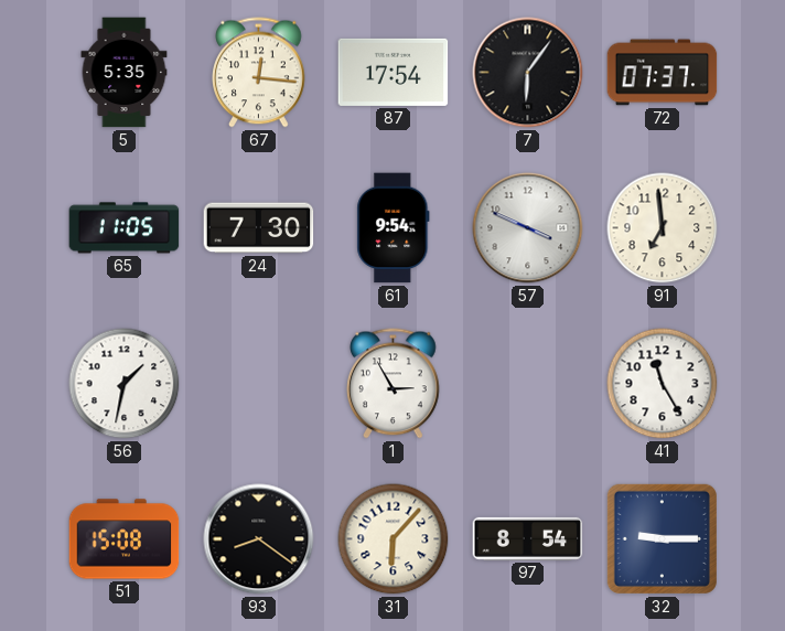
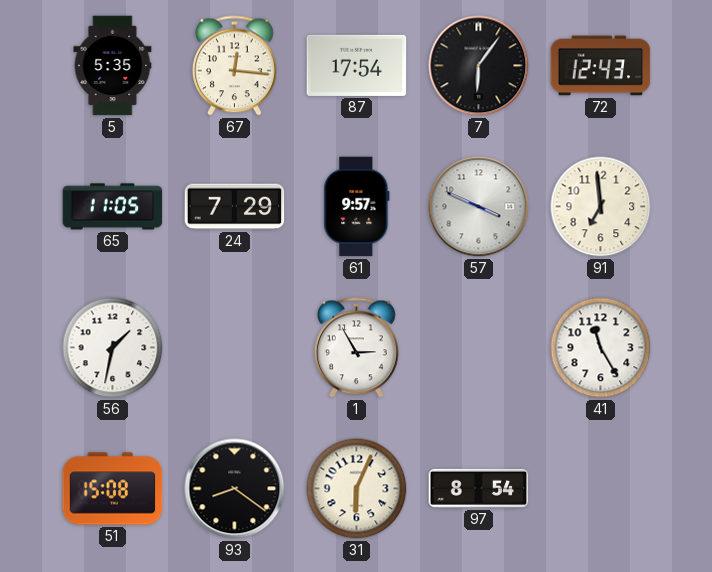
72: 07:37 -> 12:43 (601, 66)
24: 7:30 -> 7:29 (235, 207)
61: 9:54 -> 9:57 (357, 207)
31: 6:07 -> 6:04 (357, 489)
32: 9:15 -> none (662, 538)
